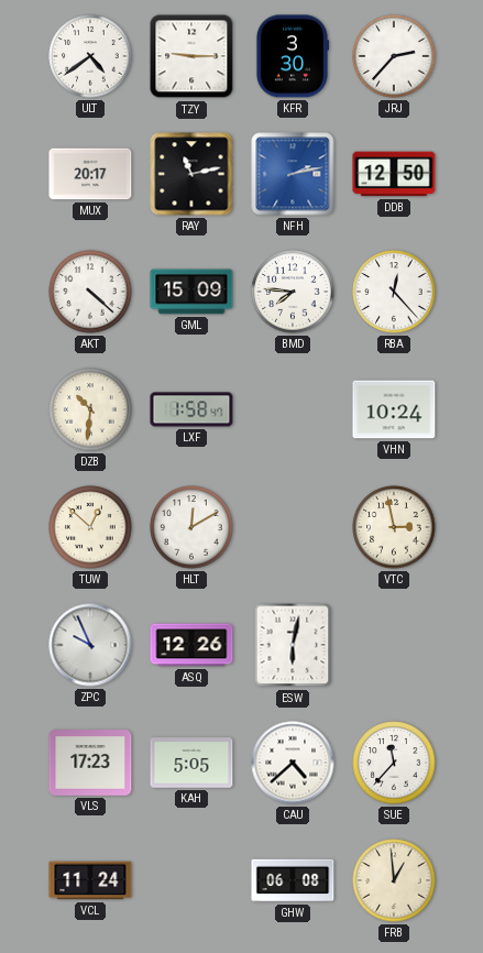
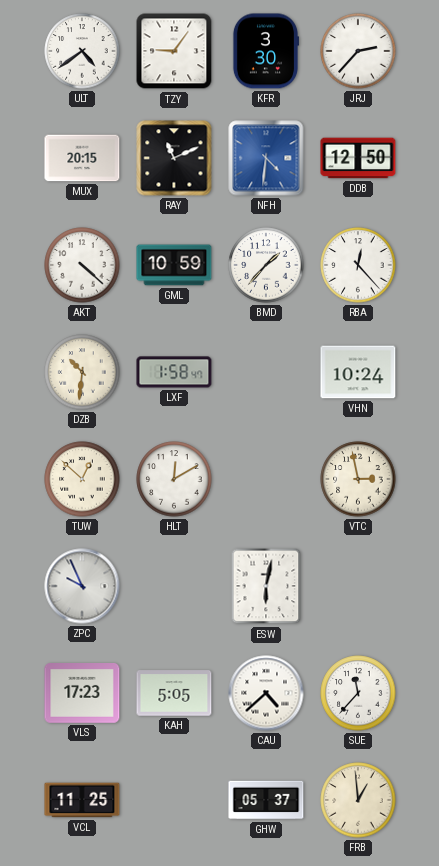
TZY: 9:15 -> 9:06 (174, 51)
MUX: 20:17 -> 20:15 (82, 158)
RAY: 11:13 -> 11:11 (174, 158)
NFH: 2:13 -> 4:31 (266, 158)
GML: 15:09 -> 10:59 (174, 265)
BMD: 7:46 -> 1:37 (266, 265)
ASQ: 12:26 -> none (191, 645)
VCL: 11:24 -> 11:25 (82, 800)
GHW: 06:08 -> 05:37 (266, 800)
